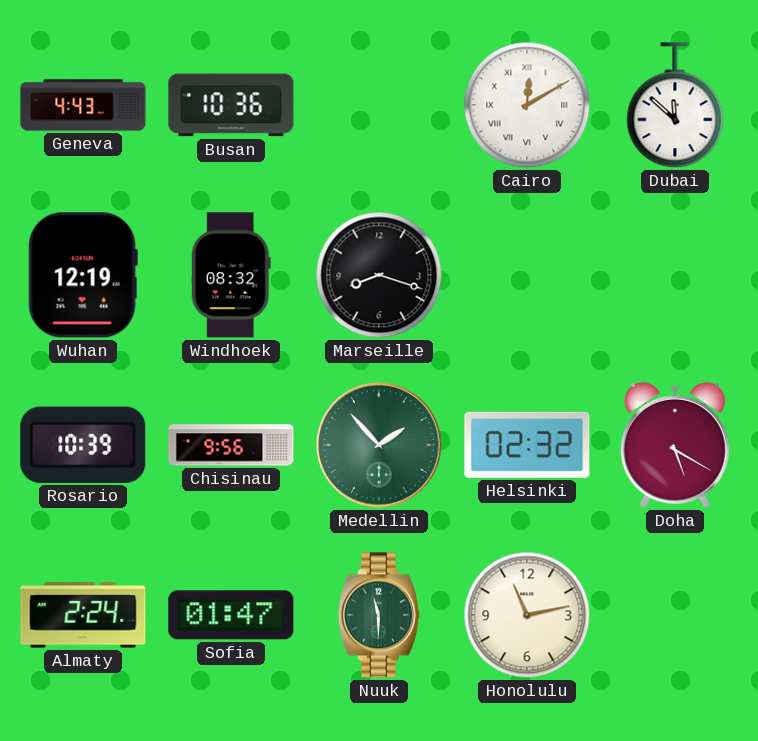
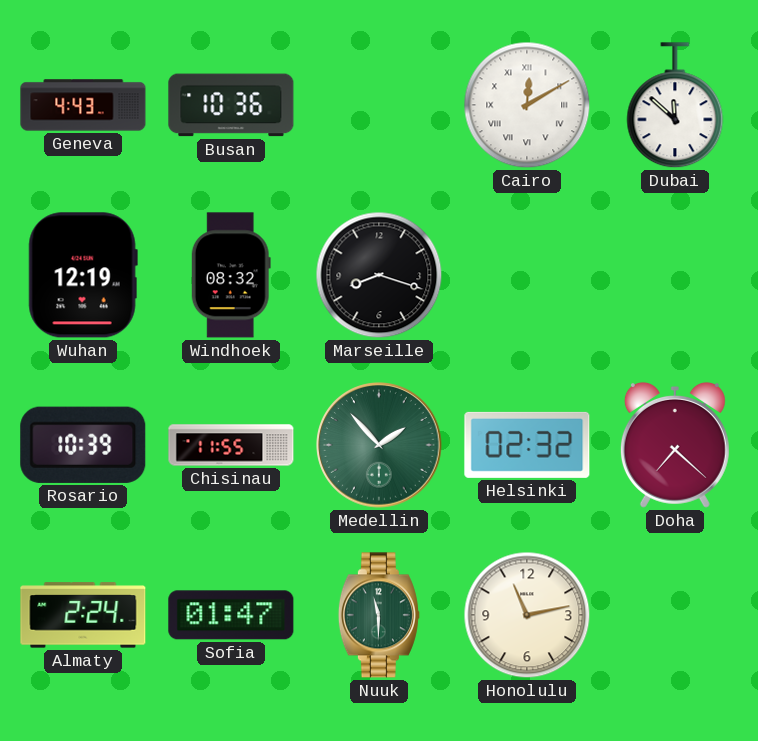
Chisinau: 9:56 -> 11:55 (231, 445)
Doha: 5:20 -> 7:22 (675, 445)
